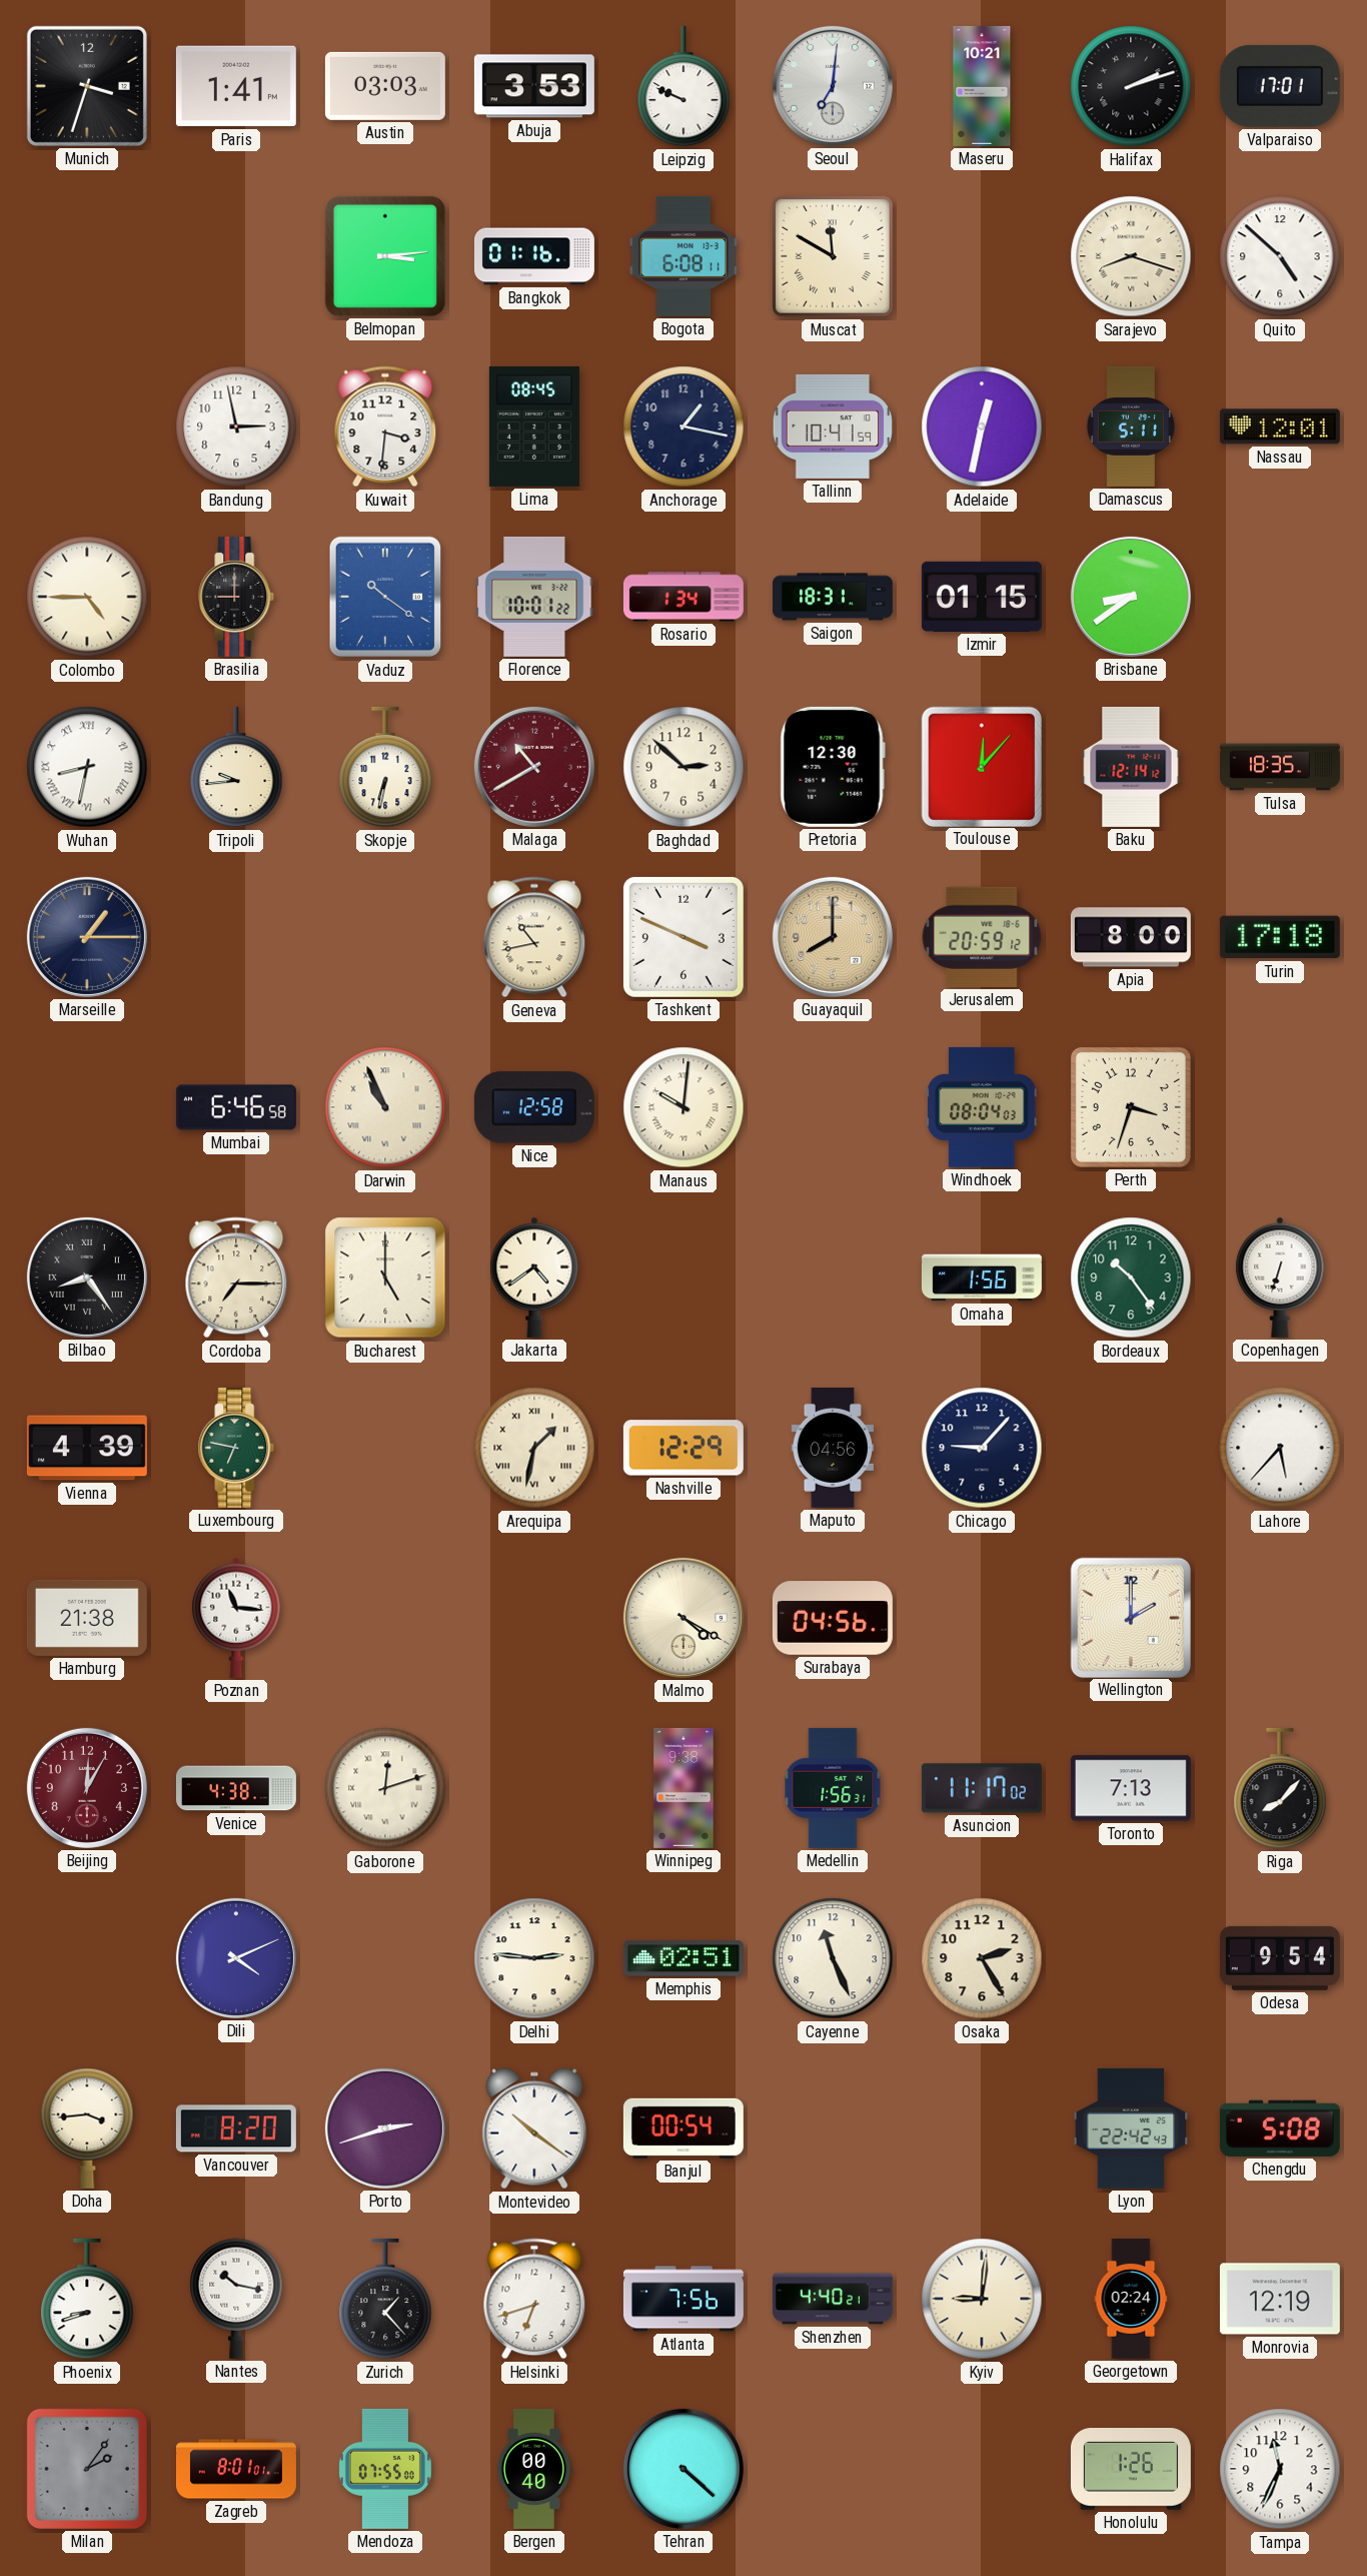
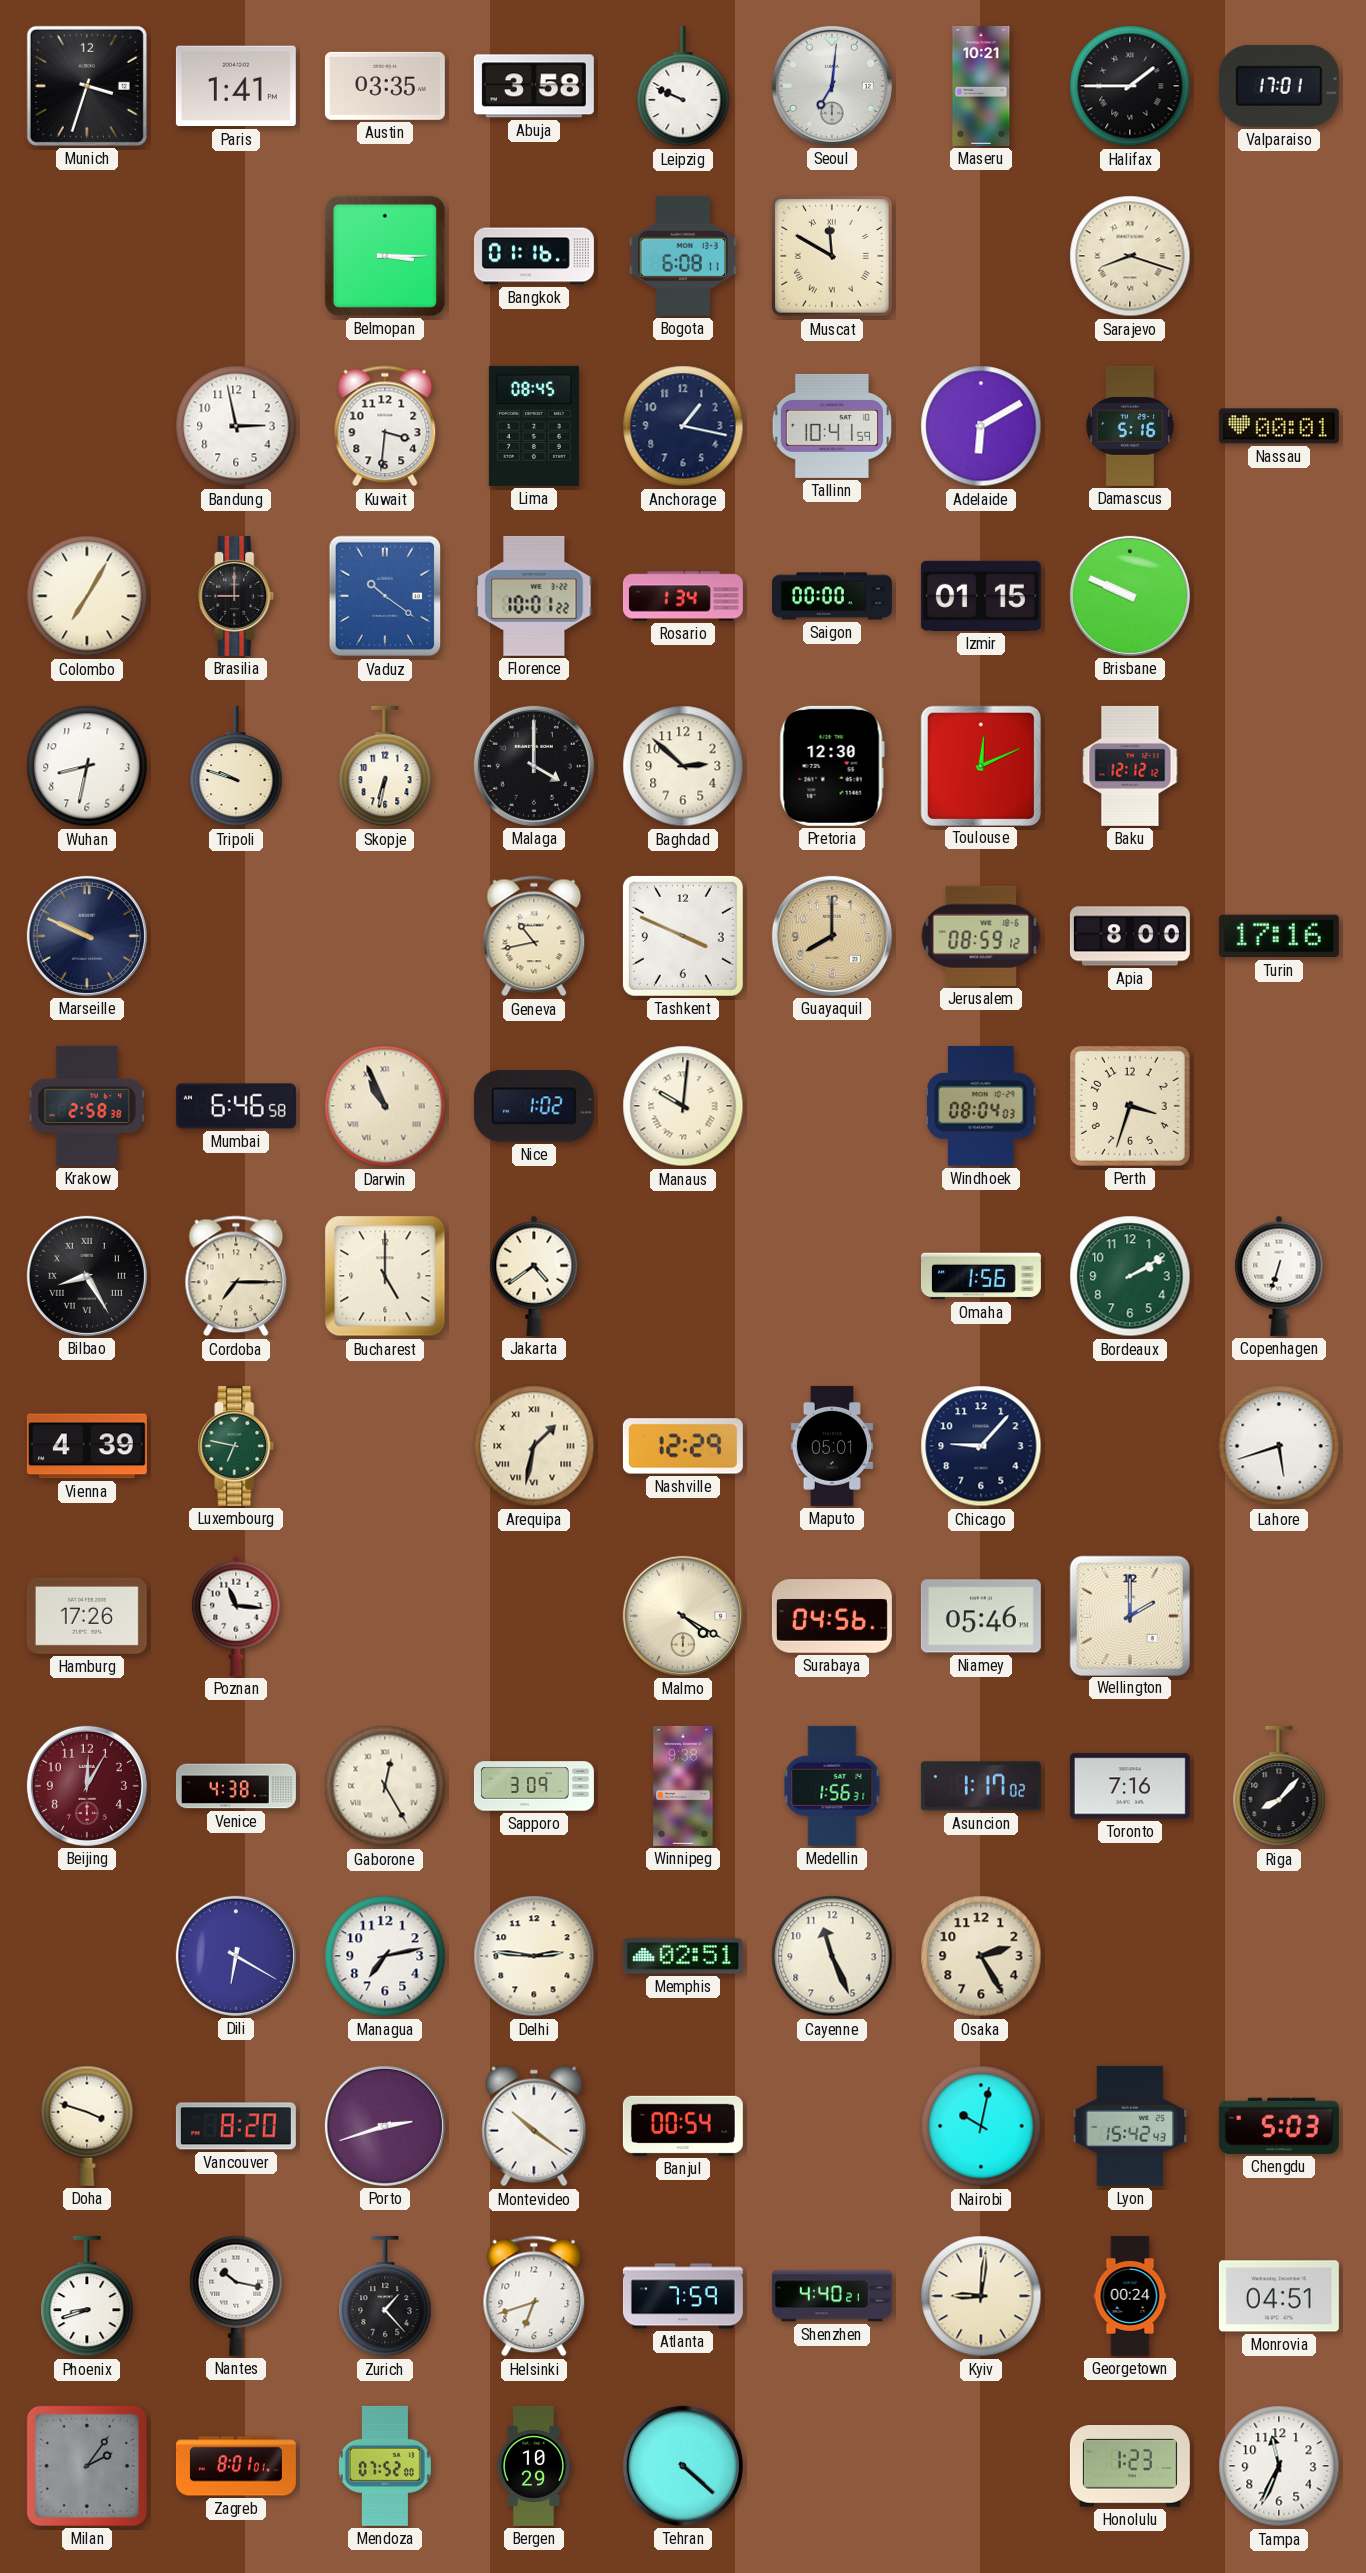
Austin: 03:03 -> 03:35 (385, 86)
Abuja: 3:53 -> 3:58 (534, 86)
Halifax: 2:12 -> 1:45 (1130, 86)
Belmopan: 3:14 -> 3:15 (385, 256)
Quito: 4:52 -> none (1280, 256)
Adelaide: 12:32 -> 6:10 (981, 426)
Damascus: 5:11 -> 5:16 (1129, 426)
Nassau: 12:01 -> 00:01 (1279, 426)
Colombo: 4:45 -> 7:05 (87, 596)
Saigon: 18:31 -> 00:00 (832, 596)
Brisbane: 8:39 -> 9:49 (1130, 596)
Wuhan numerals: Roman -> Arabic (87, 766)
Tripoli: 9:44 -> 9:48 (236, 766)
Malaga: 10:40 -> 4:00 (534, 766)
Malaga dial: burgundy -> black (534, 766)
Toulouse: 12:07 -> 12:11 (980, 765)
Baku: 12:14 -> 12:12 (1130, 766)
Tulsa: 18:35 -> none (1280, 767)
Marseille: 1:15 -> 9:49 (87, 936)
Jerusalem: 20:59 -> 08:59 (981, 936)
Turin: 17:18 -> 17:16 (1279, 936)
Krakow: none -> 2:58 (87, 1106)
Nice: 12:58 -> 1:02 (534, 1106)
Bilbao: 8:24 -> 8:25 (87, 1276)
Bordeaux: 10:24 -> 2:10 (1130, 1276)
Maputo: 04:56 -> 05:01 (832, 1446)
Lahore: 5:37 -> 5:42 (1279, 1446)
Hamburg: 21:38 -> 17:26 (87, 1616)
Niamey: none -> 05:46 (981, 1616)
Gaborone: 12:12 -> 12:25 (385, 1786)
Sapporo: none -> 3:09 (534, 1786)
Asuncion: 11:17 -> 1:17 (981, 1786)
Toronto: 7:13 -> 7:16 (1130, 1786)
Dili: 4:11 -> 6:20 (236, 1956)
Managua: none -> 7:13 (385, 1956)
Odesa: 9:54 -> none (1280, 1958)
Doha: 3:44 -> 3:48 (87, 2126)
Nairobi: none -> 10:02 (981, 2126)
Lyon: 22:42 -> 15:42 (1130, 2126)
Chengdu: 5:08 -> 5:03 (1279, 2126)
Atlanta: 7:56 -> 7:59 (683, 2296)
Georgetown: 02:24 -> 00:24 (1130, 2296)
Monrovia: 12:19 -> 04:51 (1279, 2296)
Mendoza: 07:55 -> 07:52 (385, 2466)
Bergen: 00:40 -> 10:29 (534, 2466)
Honolulu: 1:26 -> 1:23 (1130, 2467)
